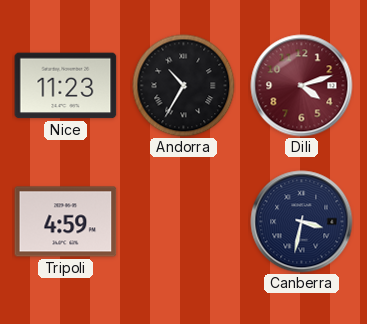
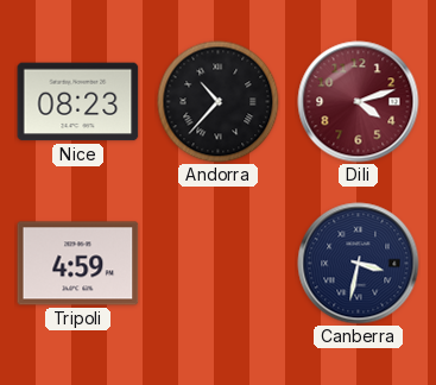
Nice: 11:23 -> 08:23 (78, 102)
Andorra: 10:35 -> 10:37 (219, 102)
